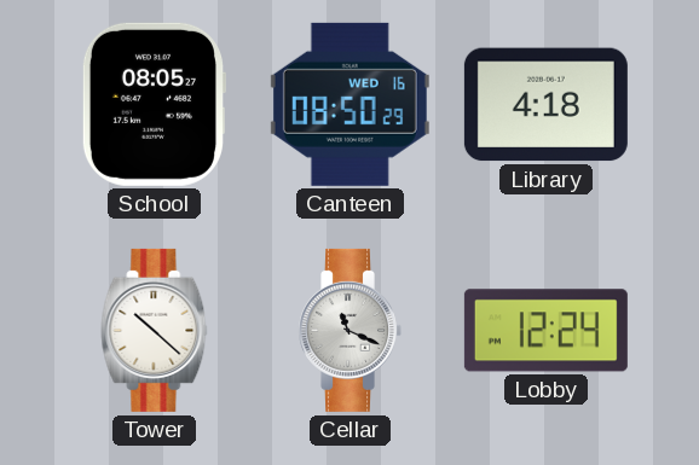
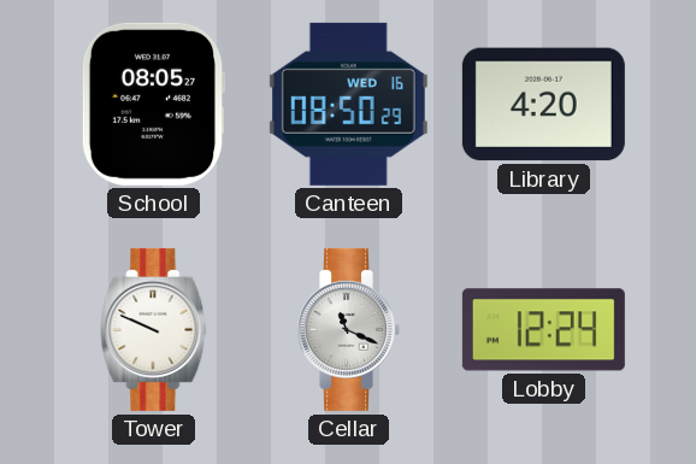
Library: 4:18 -> 4:20 (543, 105)
Tower: 10:22 -> 9:49 (154, 329)
